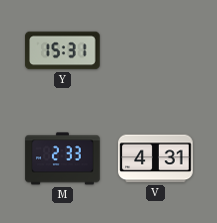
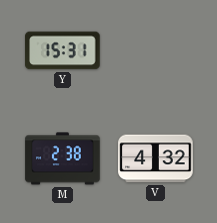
M: 2:33 -> 2:38 (63, 159)
V: 4:31 -> 4:32 (156, 159)
